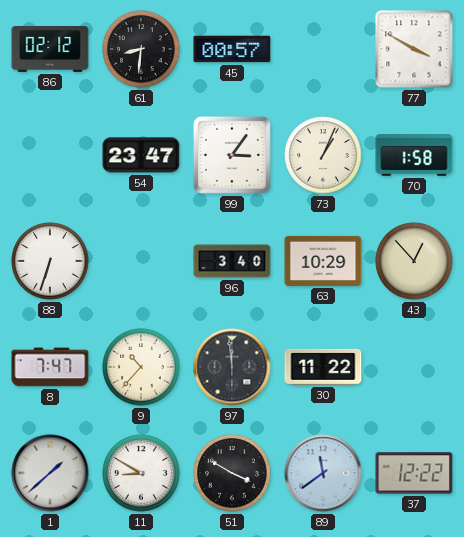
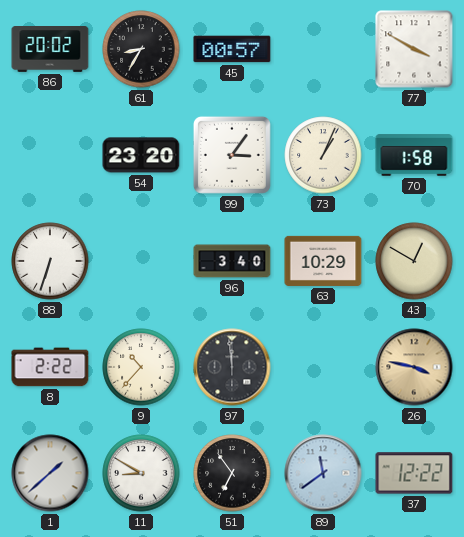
86: 02:12 -> 20:02 (50, 50)
61: 8:31 -> 8:35 (141, 49)
54: 23:47 -> 23:20 (141, 155)
43: 12:53 -> 12:50 (414, 261)
8: 7:47 -> 2:22 (50, 367)
30: 11:22 -> none (323, 367)
26: none -> 3:47 (414, 367)
51: 3:50 -> 6:54 (232, 473)
